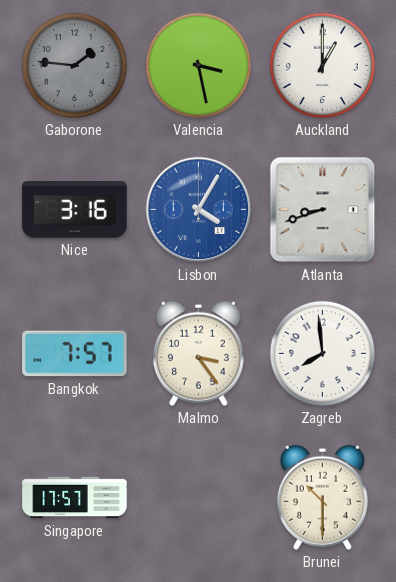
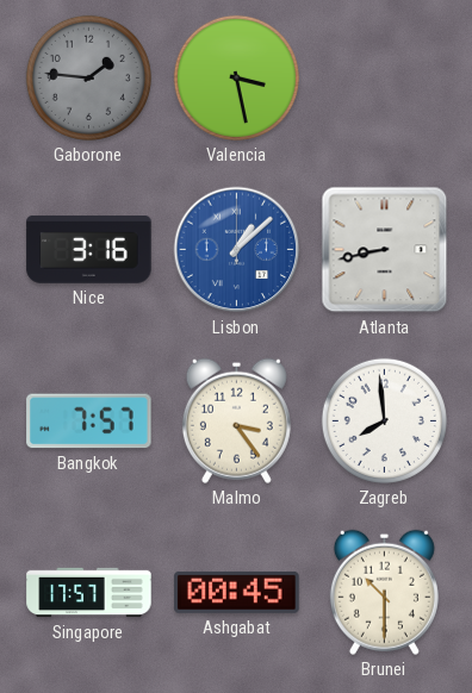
Auckland: 1:00 -> none (322, 65)
Lisbon: 4:05 -> 1:08 (237, 250)
Atlanta: 8:42 -> 8:43 (385, 250)
Ashgabat: none -> 00:45 (237, 592)
